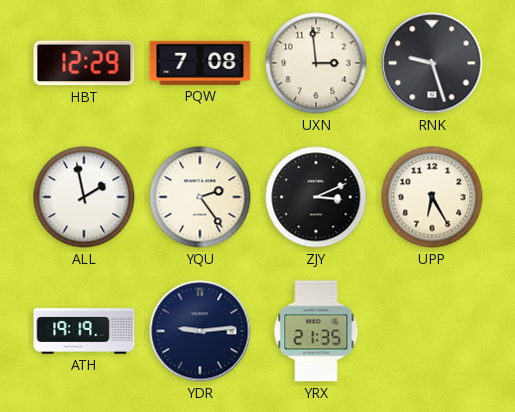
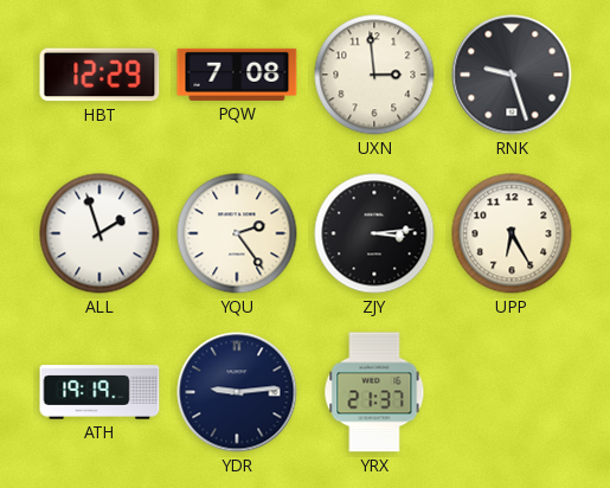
ALL: 1:58 -> 1:57 (99, 233)
ZJY: 3:11 -> 3:14 (374, 233)
YRX: 21:35 -> 21:37 (374, 392)
